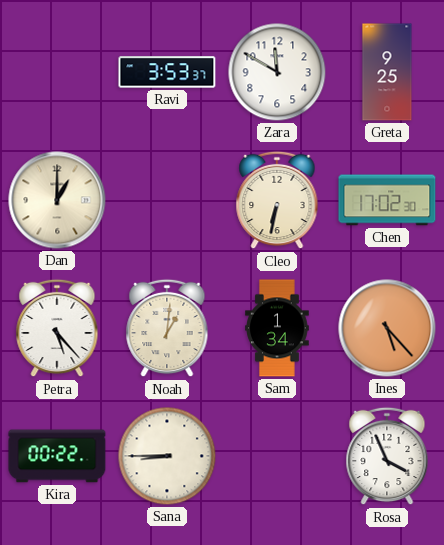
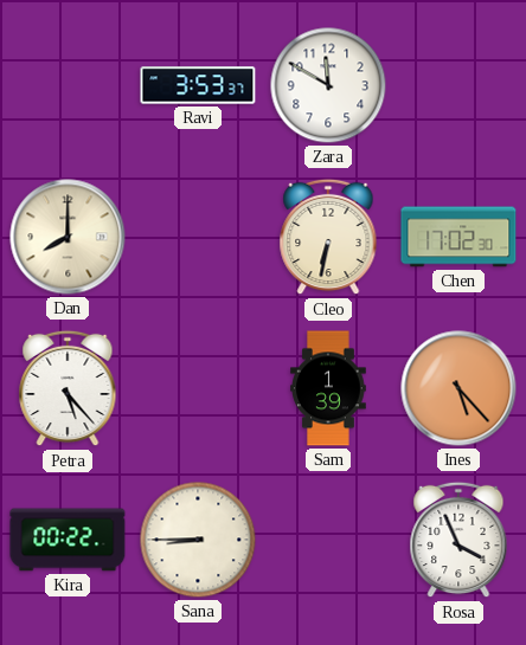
Greta: 9:25 -> none (387, 72)
Dan: 1:00 -> 8:00 (68, 237)
Noah: 1:01 -> none (167, 328)
Sam: 1:34 -> 1:39 (328, 388)
